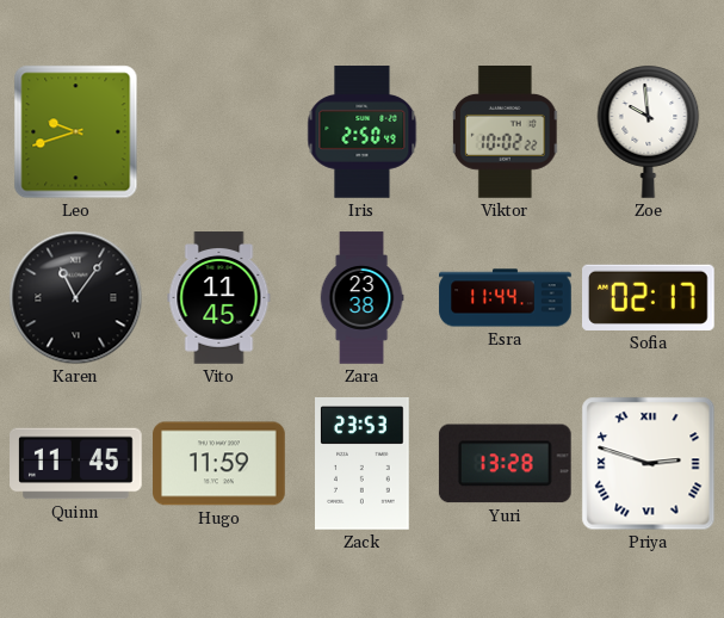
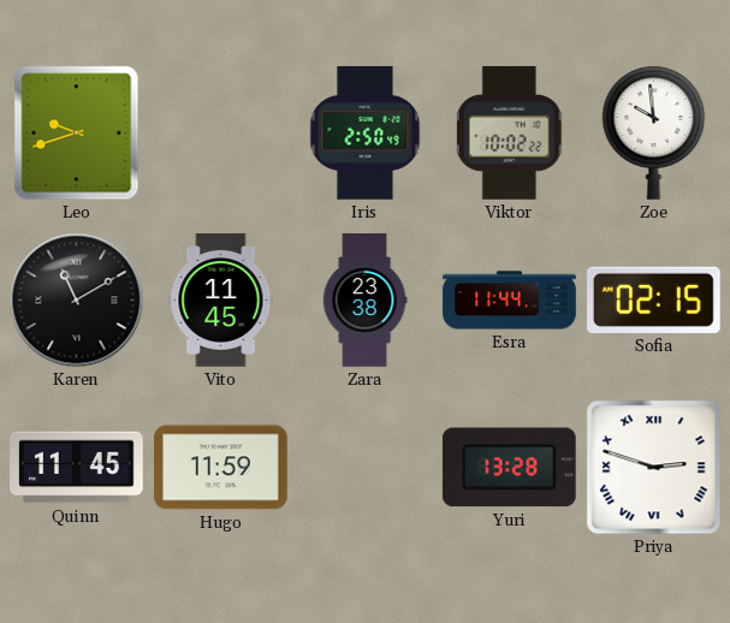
Karen: 11:06 -> 11:10 (77, 301)
Sofia: 02:17 -> 02:15 (654, 299)
Zack: 23:53 -> none (363, 464)
